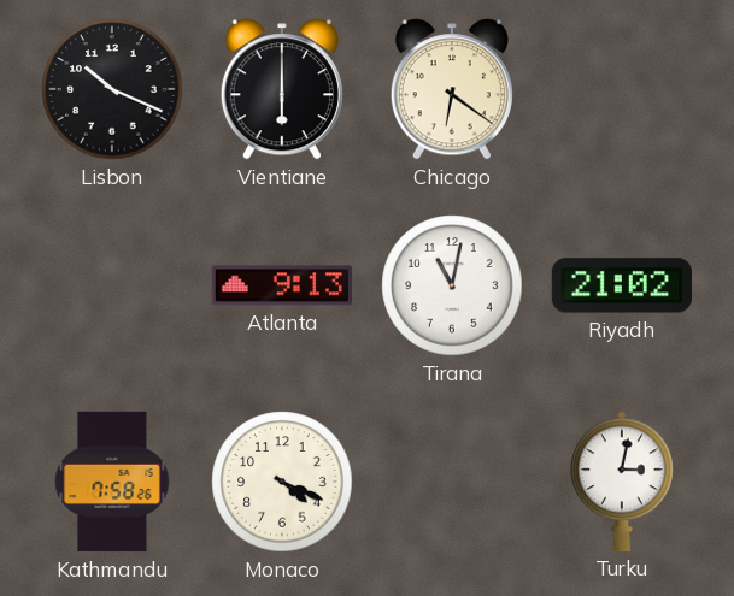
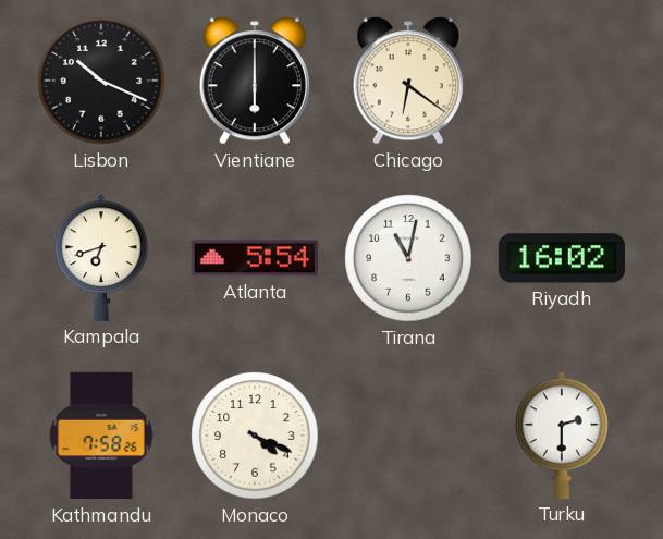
Kampala: none -> 6:42 (102, 258)
Atlanta: 9:13 -> 5:54 (254, 258)
Riyadh: 21:02 -> 16:02 (561, 258)
Turku: 3:02 -> 2:30 (563, 436)
